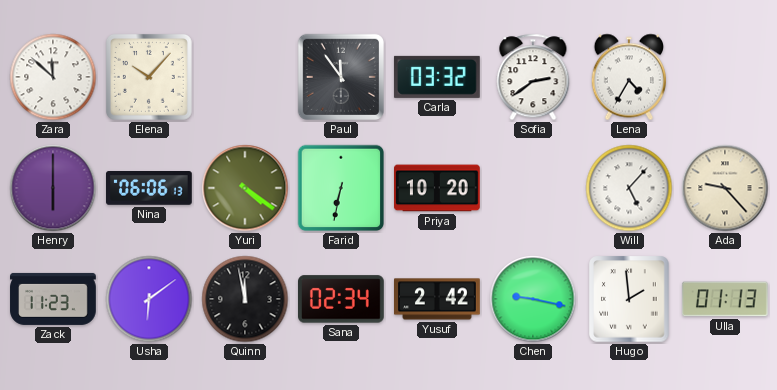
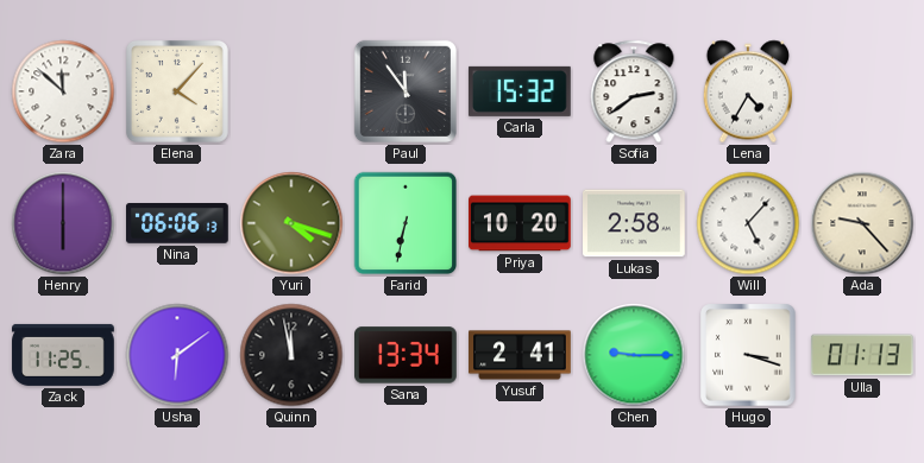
Elena: 10:07 -> 4:07 (177, 91)
Carla: 03:32 -> 15:32 (520, 91)
Yuri: 4:21 -> 4:18 (291, 223)
Lukas: none -> 2:58 (635, 223)
Zack: 11:23 -> 11:25 (63, 355)
Sana: 02:34 -> 13:34 (407, 355)
Yusuf: 2:42 -> 2:41 (520, 355)
Chen: 9:17 -> 9:15 (634, 355)
Hugo: 1:59 -> 3:18 (748, 355)
